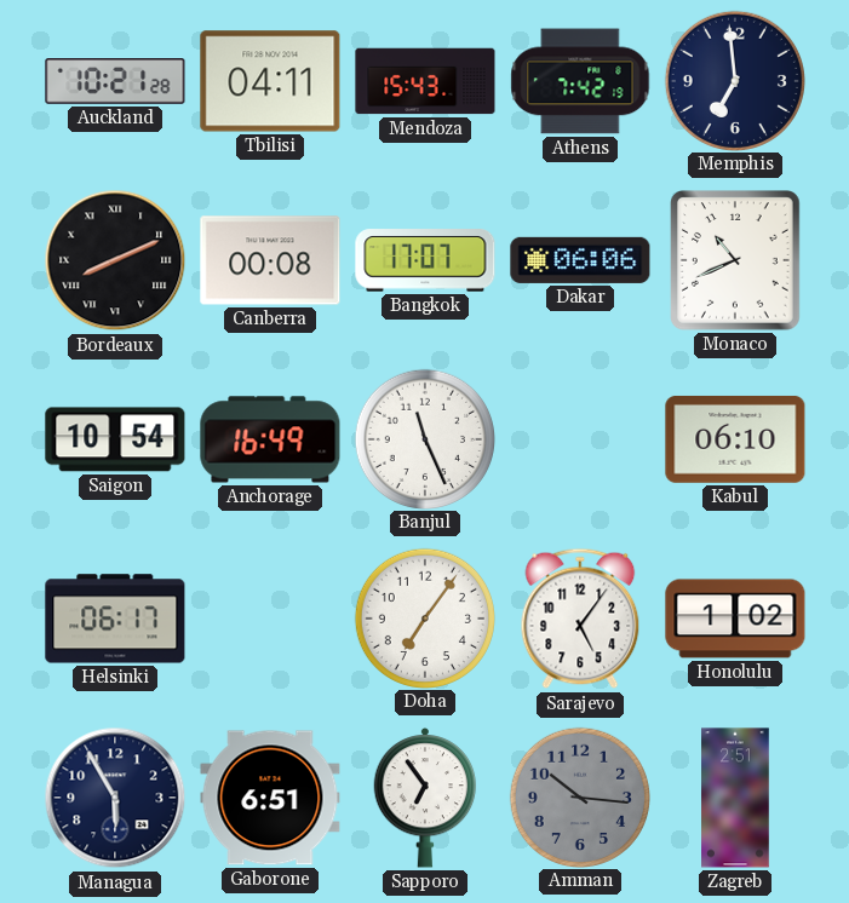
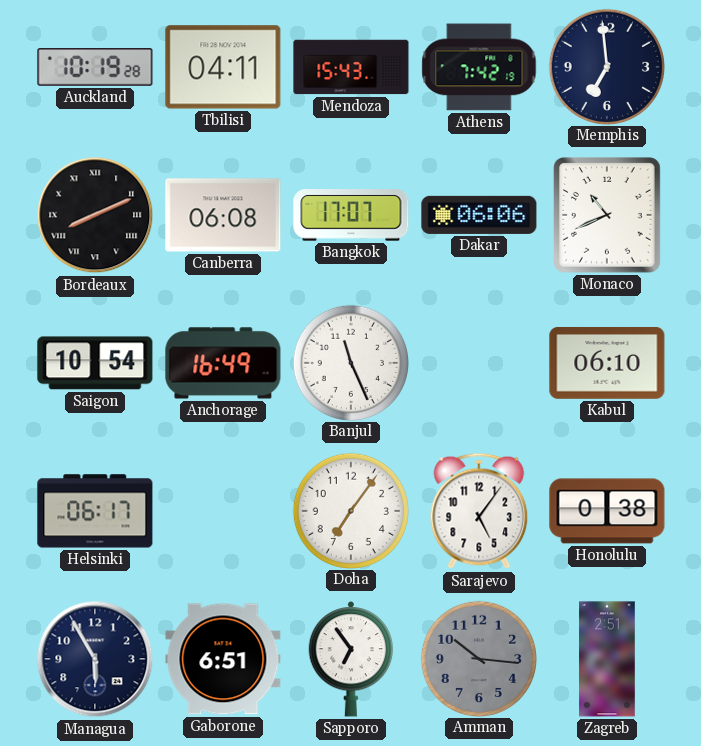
Auckland: 10:21 -> 10:19 (95, 67)
Canberra: 00:08 -> 06:08 (223, 215)
Honolulu: 1:02 -> 0:38 (607, 511)
